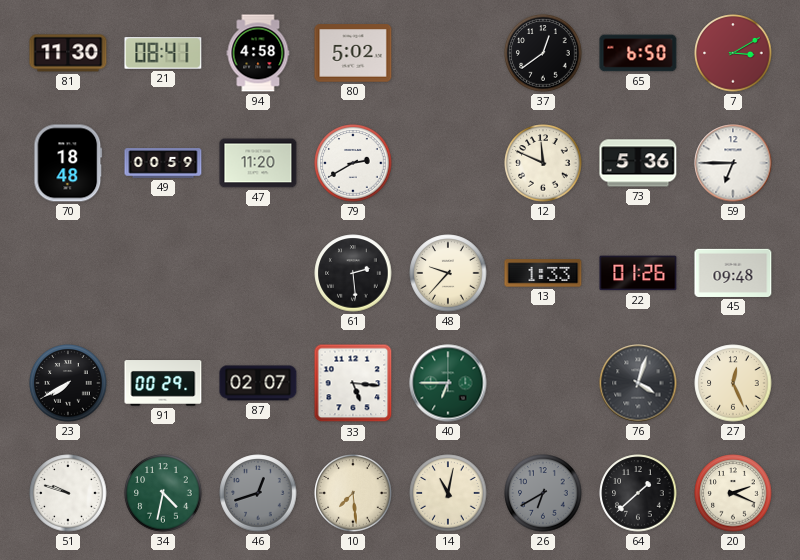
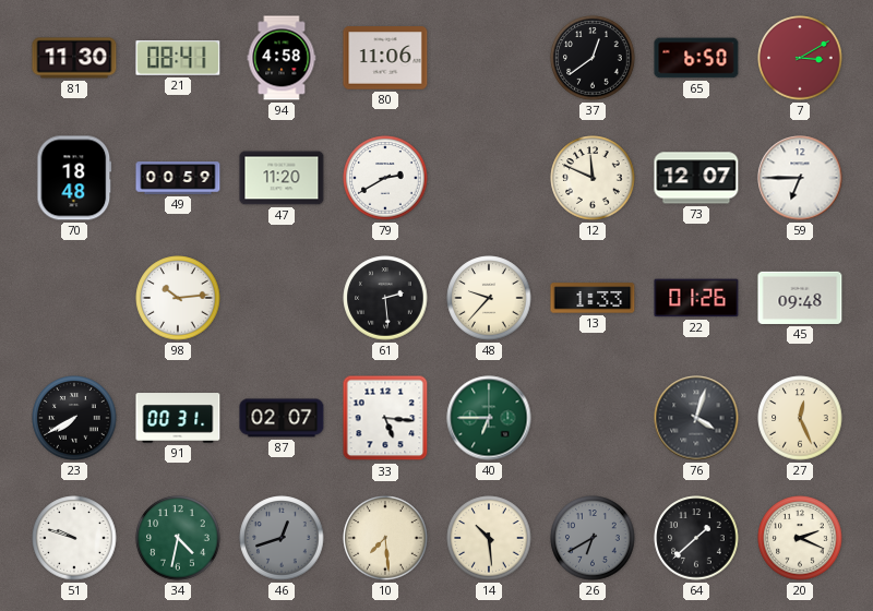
80: 5:02 -> 11:06 (385, 58)
73: 5:36 -> 12:07 (696, 178)
98: none -> 10:14 (178, 298)
91: 00:29 -> 00:31 (178, 418)
14: 11:02 -> 10:29 (489, 538)
